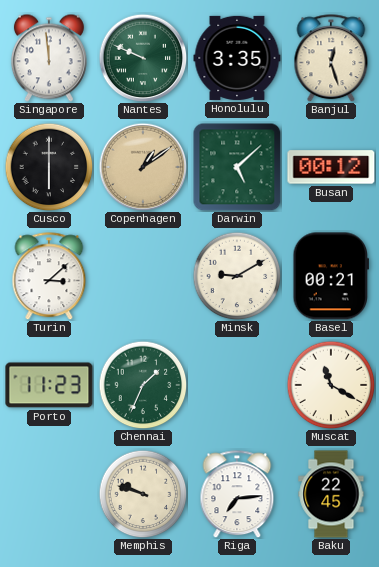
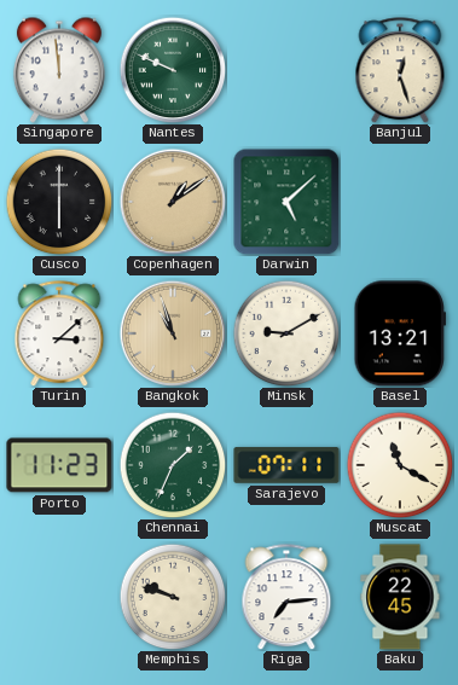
Honolulu: 3:35 -> none (237, 58)
Busan: 00:12 -> none (331, 167)
Bangkok: none -> 10:57 (173, 333)
Basel: 00:21 -> 13:21 (400, 333)
Sarajevo: none -> 07:11 (286, 465)
